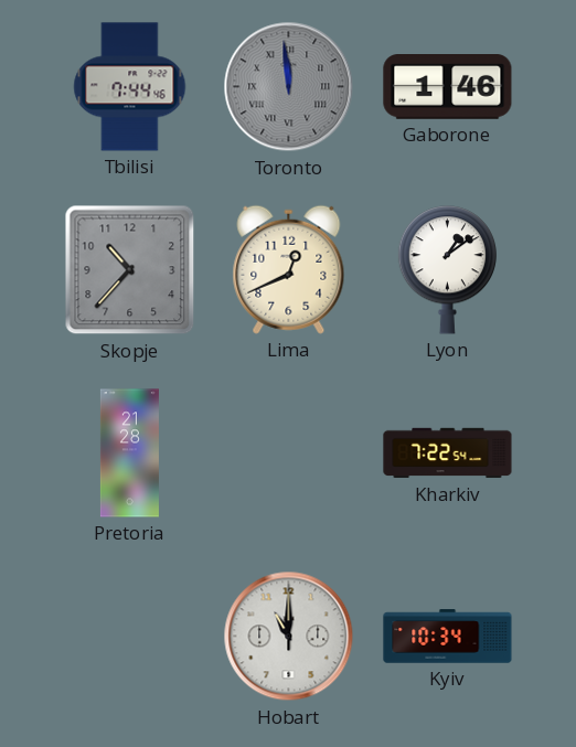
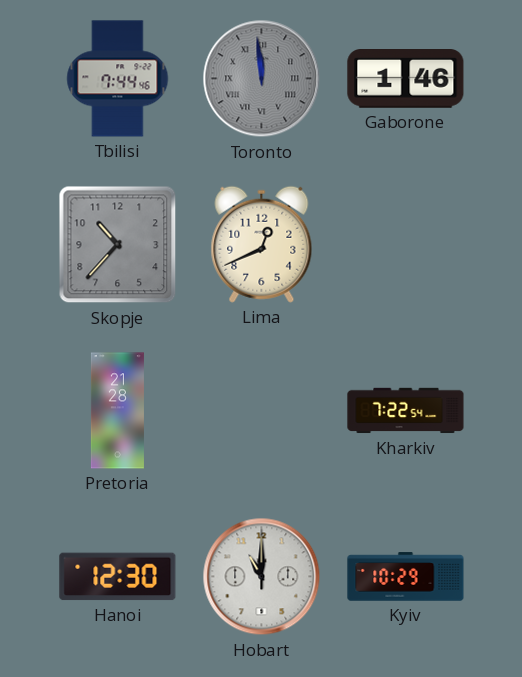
Lyon: 1:09 -> none (447, 270)
Hanoi: none -> 12:30 (118, 577)
Kyiv: 10:34 -> 10:29 (406, 577)
